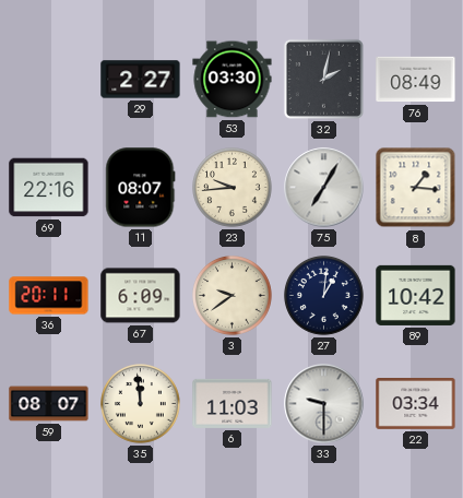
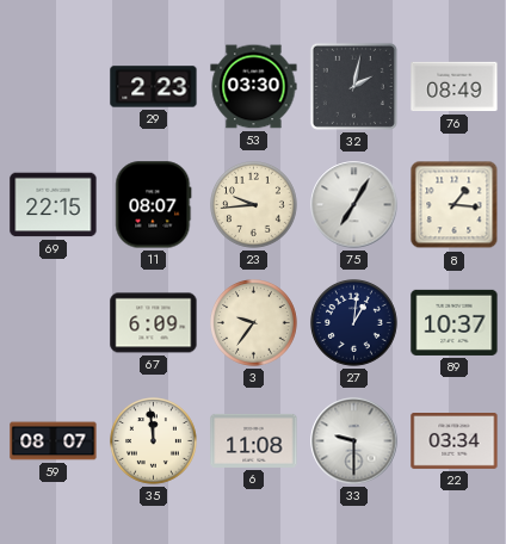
29: 2:27 -> 2:23 (154, 87)
69: 22:16 -> 22:15 (54, 205)
36: 20:11 -> none (49, 296)
3: 9:39 -> 9:36 (254, 323)
89: 10:42 -> 10:37 (455, 322)
6: 11:03 -> 11:08 (254, 440)
